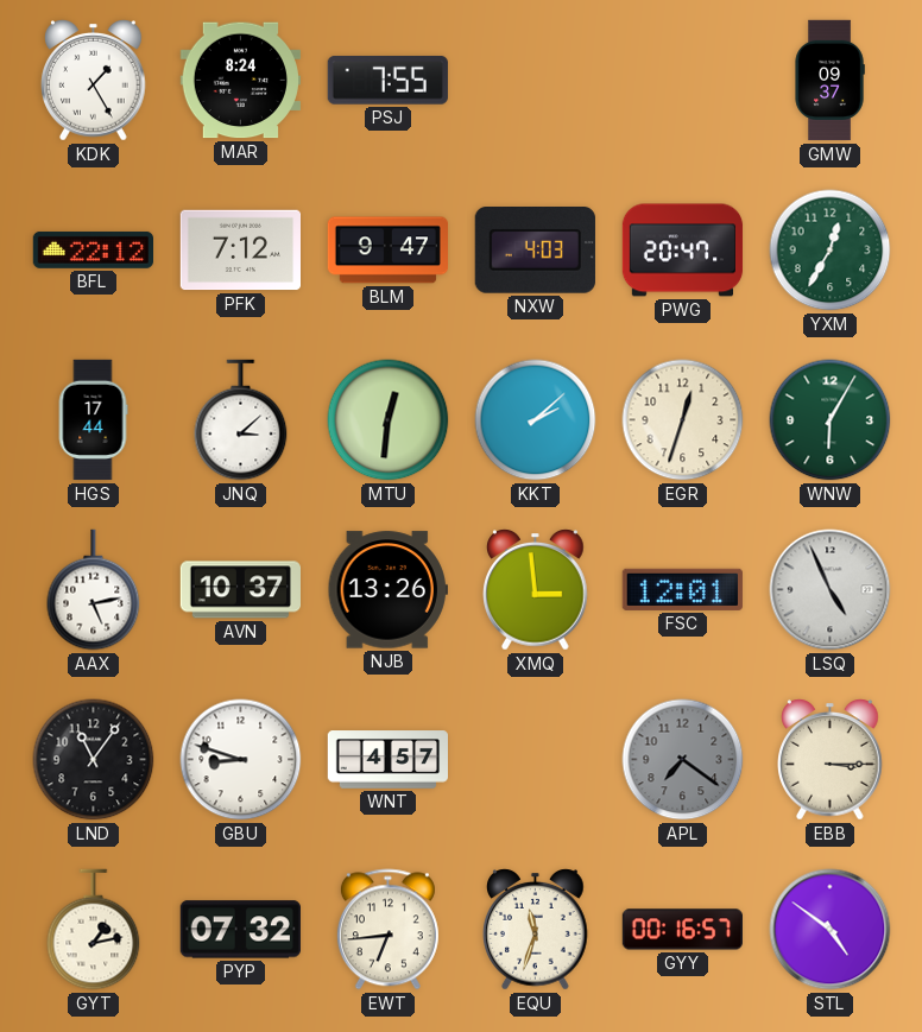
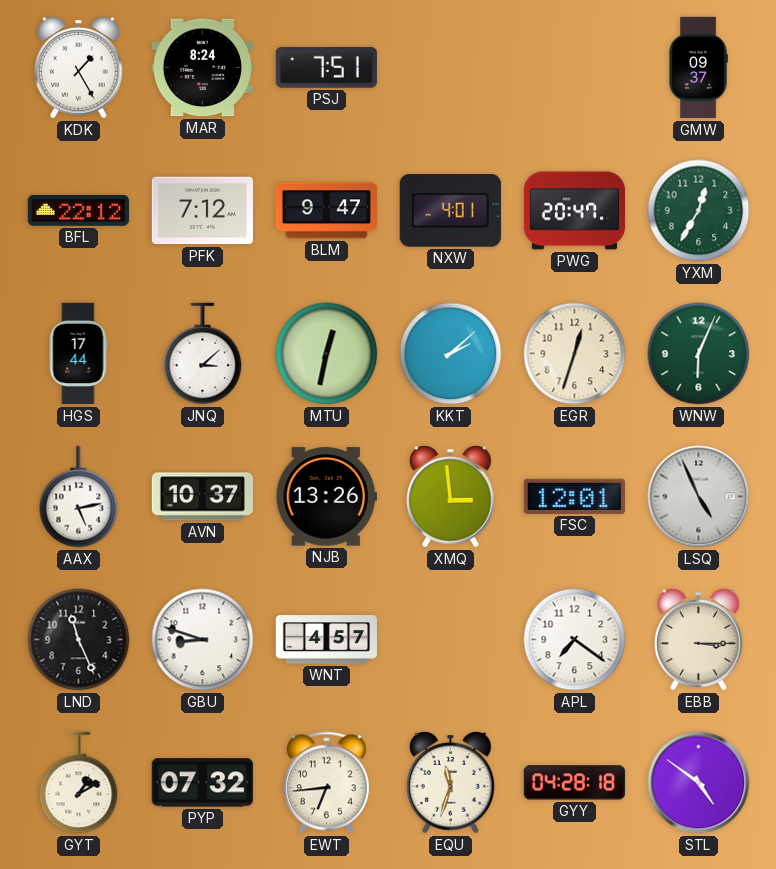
PSJ: 7:55 -> 7:51 (326, 67)
NXW: 4:03 -> 4:01 (450, 211)
MTU: 12:31 -> 12:32 (327, 354)
WNW: 6:05 -> 6:04 (699, 354)
LND: 11:06 -> 11:26 (79, 640)
APL dial: grey -> white (575, 640)
GYT: 1:13 -> 1:10 (79, 783)
GYY: 00:16 -> 04:28 (574, 783)
